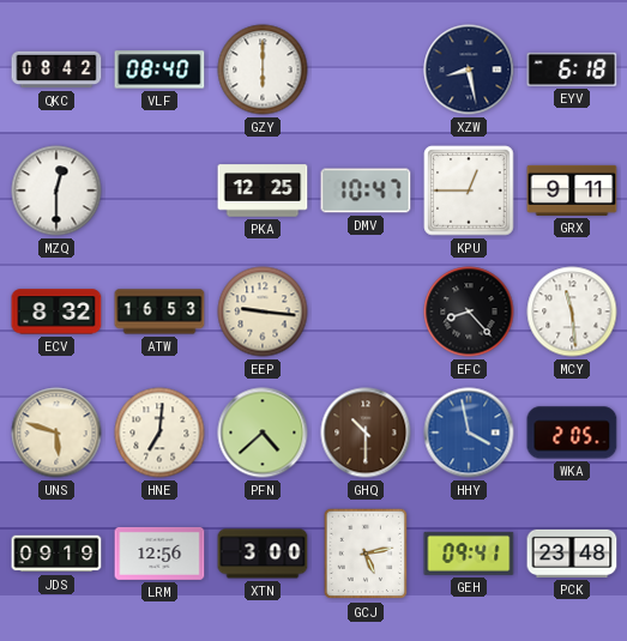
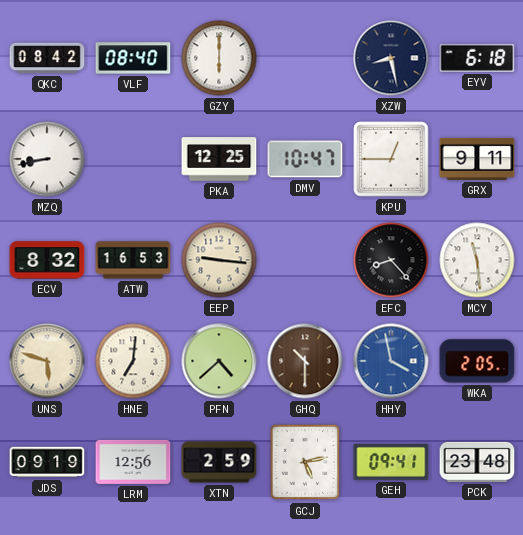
MZQ: 12:30 -> 8:43 (47, 159)
XTN: 3:00 -> 2:59 (219, 462)
